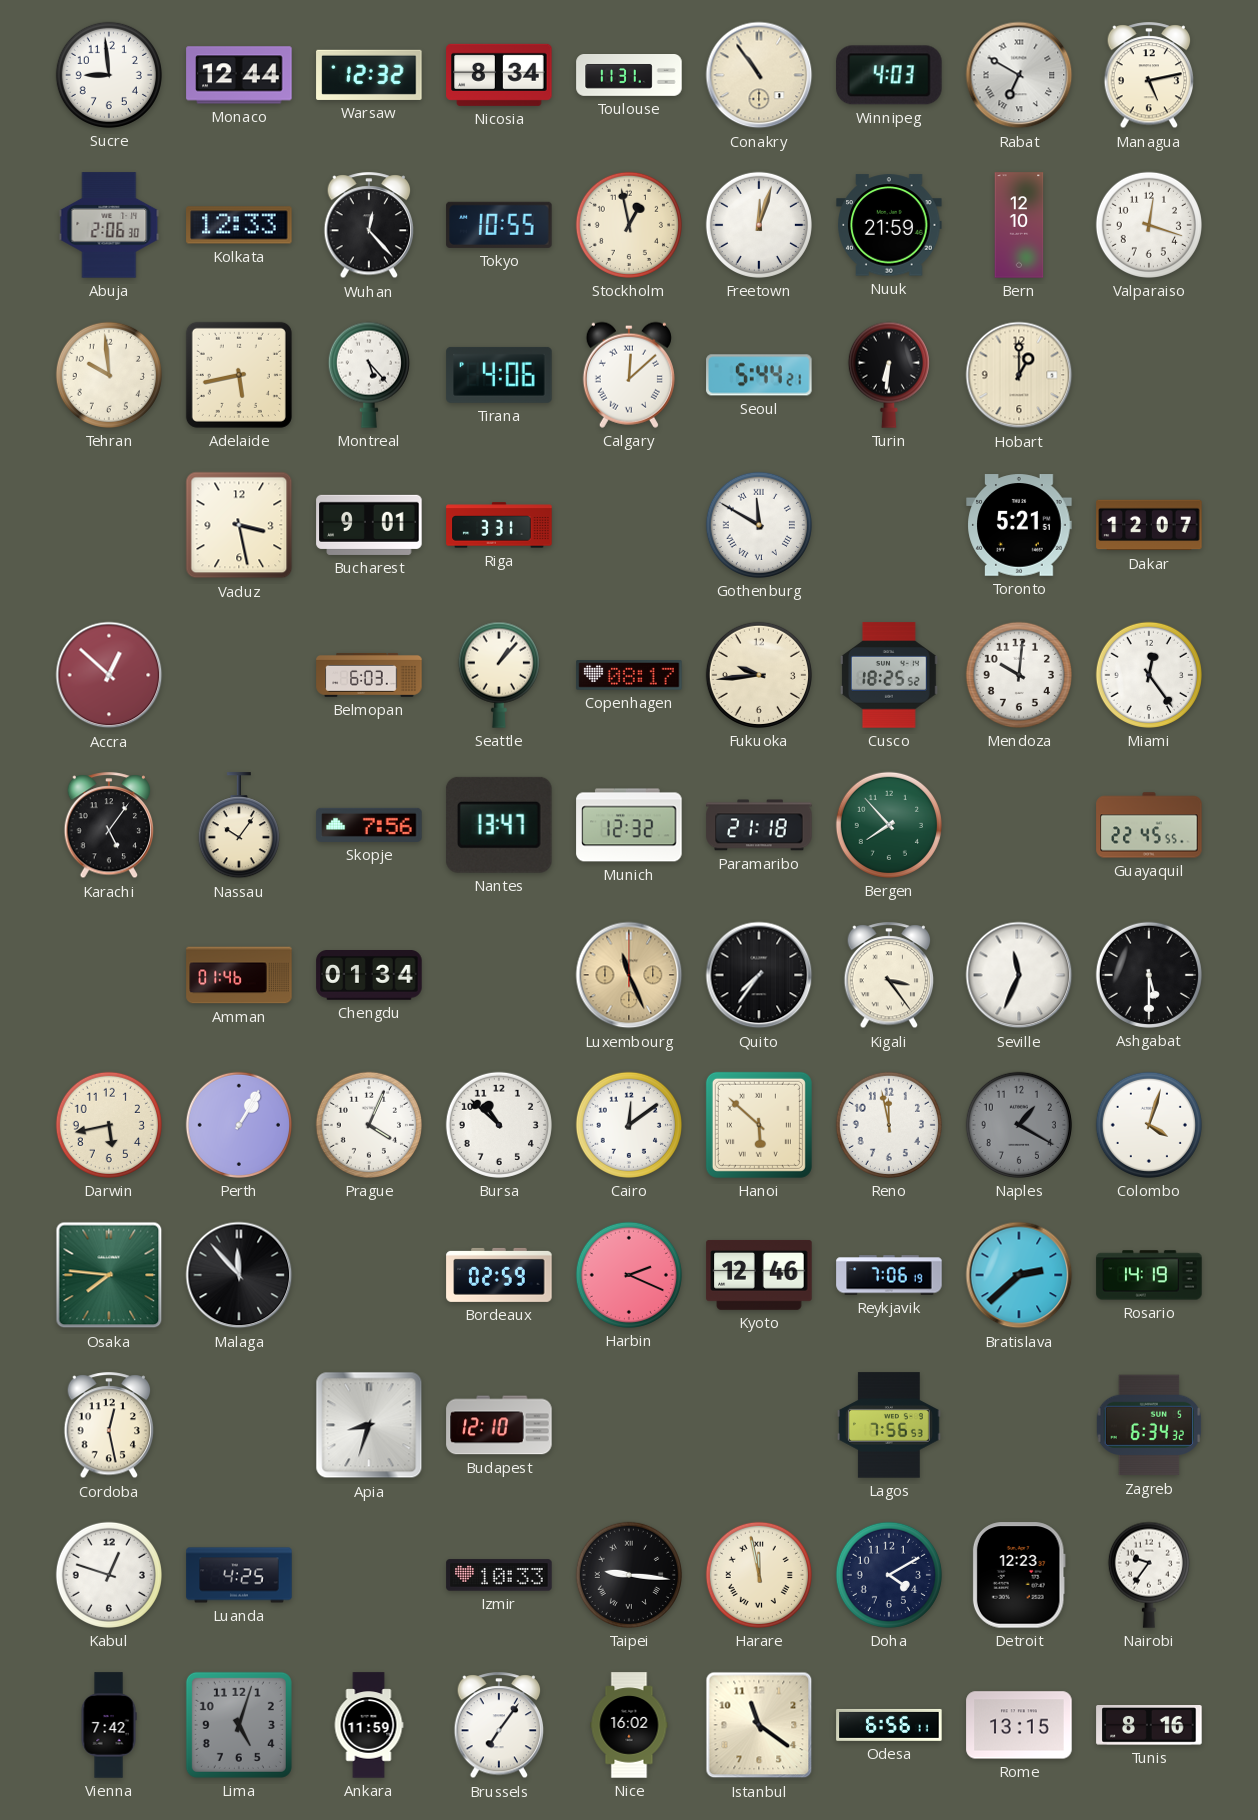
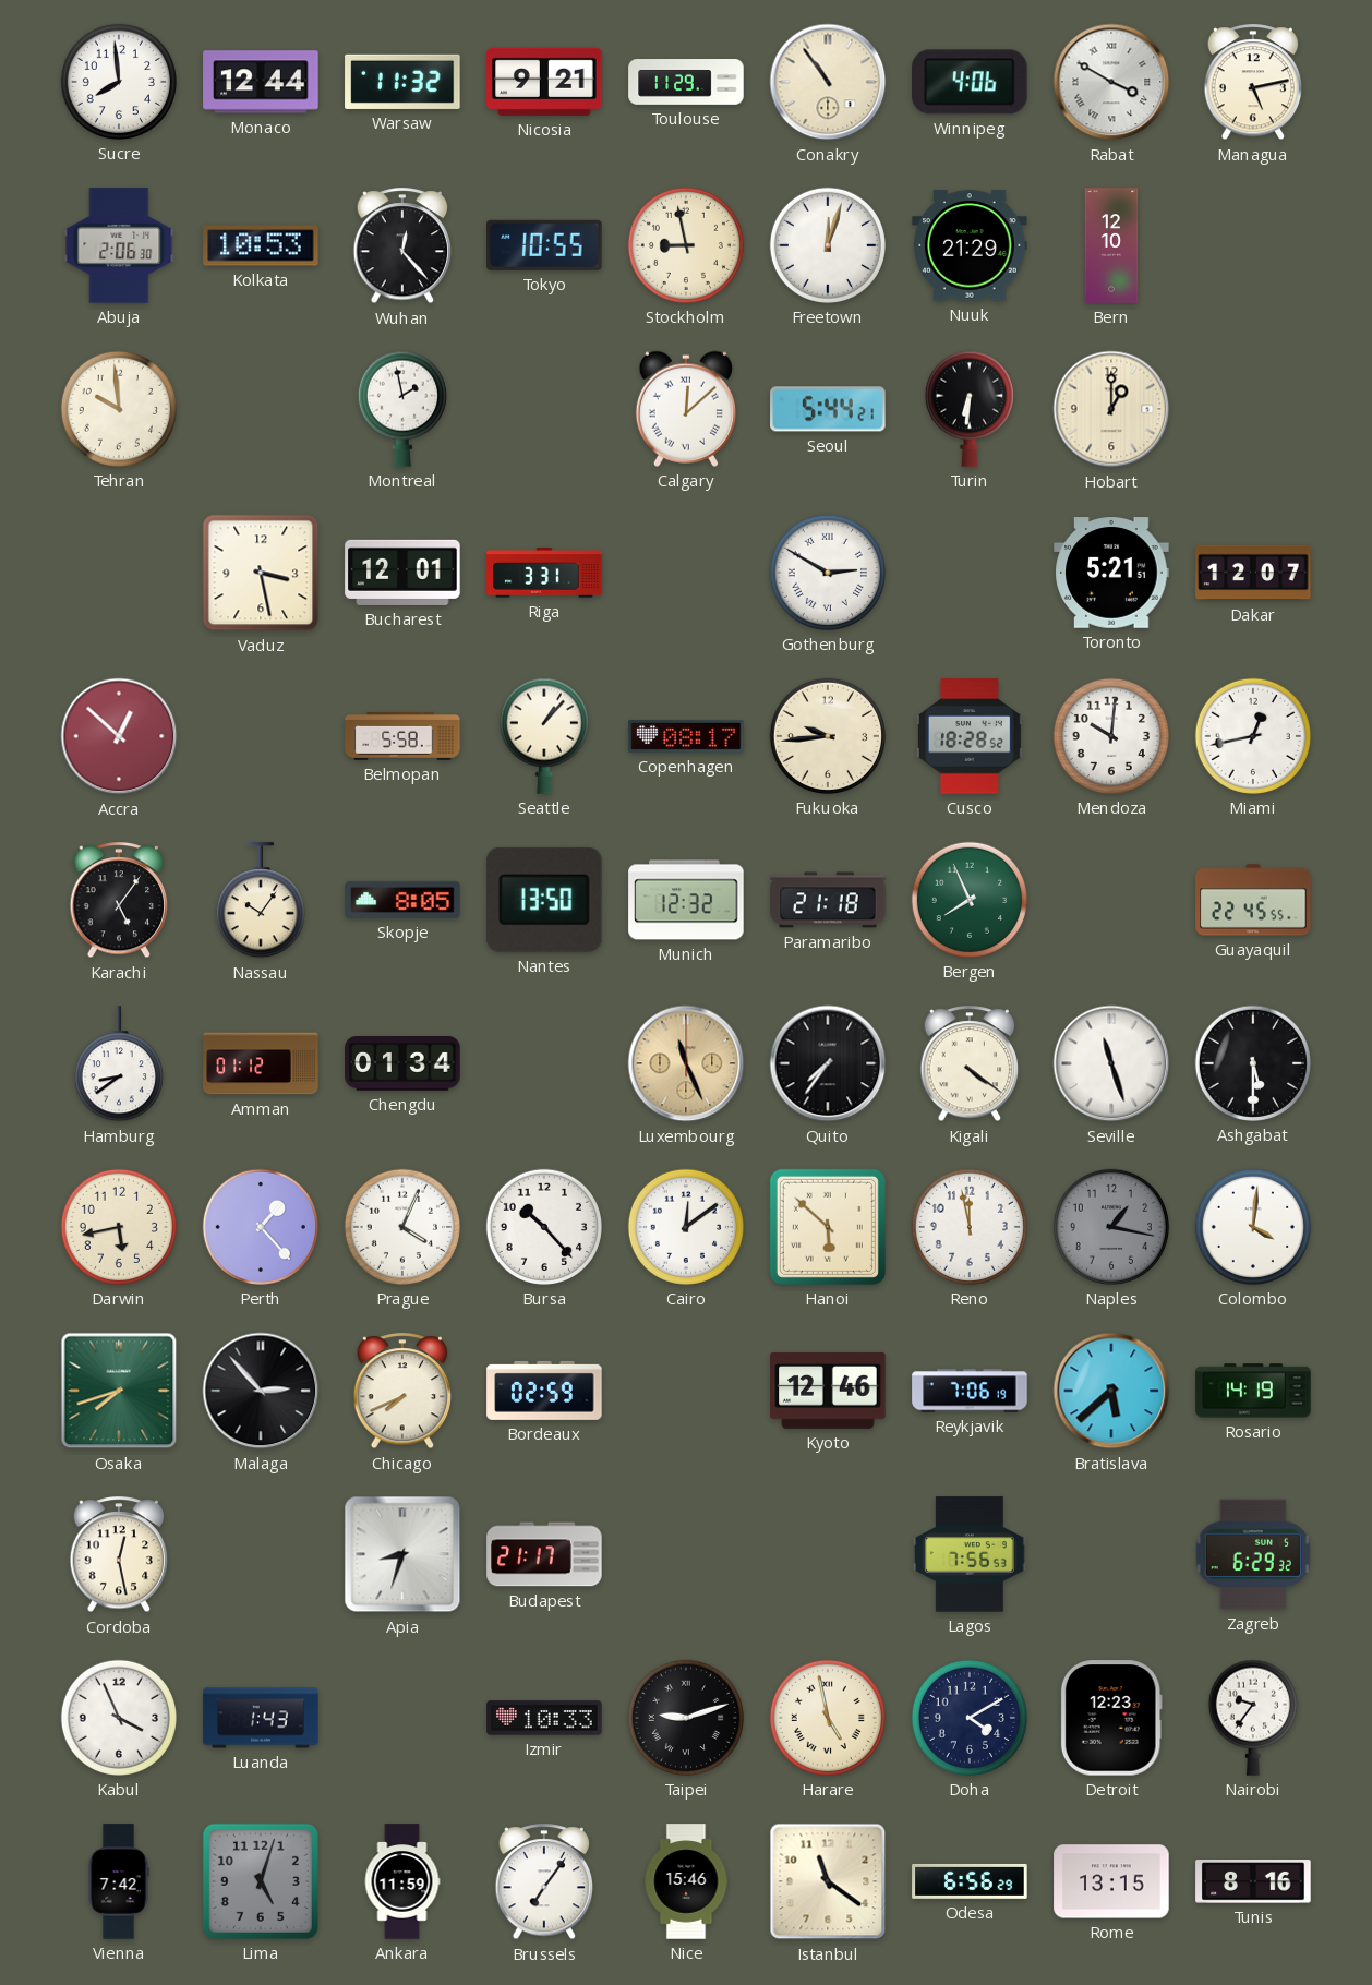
Sucre: 8:59 -> 7:59 (119, 82)
Warsaw: 12:32 -> 11:32 (402, 82)
Nicosia: 8:34 -> 9:21 (544, 82)
Toulouse: 11:31 -> 11:29 (686, 83)
Winnipeg: 4:03 -> 4:06 (970, 82)
Rabat: 6:50 -> 3:50 (1111, 82)
Kolkata: 12:33 -> 10:53 (261, 245)
Stockholm: 12:58 -> 8:58 (686, 245)
Nuuk: 21:59 -> 21:29 (970, 245)
Valparaiso: 12:18 -> none (1149, 225)
Adelaide: 5:43 -> none (239, 375)
Montreal: 5:23 -> 1:58 (402, 409)
Tirana: 4:06 -> none (499, 375)
Bucharest: 9:01 -> 12:01 (402, 573)
Gothenburg: 11:50 -> 2:50 (828, 573)
Belmopan: 6:03 -> 5:58 (402, 736)
Cusco: 18:25 -> 18:28 (970, 736)
Miami: 12:24 -> 12:43 (1253, 736)
Skopje: 7:56 -> 8:05 (402, 900)
Nantes: 13:47 -> 13:50 (544, 900)
Bergen: 7:53 -> 7:56 (970, 900)
Hamburg: none -> 8:39 (119, 1064)
Amman: 01:46 -> 01:12 (261, 1063)
Kigali: 3:24 -> 4:21 (970, 1064)
Seville: 11:34 -> 11:27 (1111, 1063)
Perth: 1:05 -> 1:23 (261, 1227)
Bursa: 10:52 -> 10:23 (544, 1227)
Naples: 1:20 -> 1:17 (1111, 1227)
Colombo: 4:03 -> 4:01 (1253, 1227)
Osaka: 7:46 -> 7:42 (119, 1391)
Malaga: 11:53 -> 2:53 (261, 1391)
Chicago: none -> 7:41 (402, 1392)
Harbin: 2:19 -> none (629, 1275)
Bratislava: 2:38 -> 5:38 (1111, 1391)
Budapest: 12:10 -> 21:17 (544, 1554)
Zagreb: 6:34 -> 6:29 (1253, 1554)
Kabul: 12:48 -> 3:56 (119, 1718)
Luanda: 4:25 -> 1:43 (261, 1718)
Taipei: 9:16 -> 9:12 (686, 1718)
Harare: 11:58 -> 4:58 (828, 1718)
Nice: 16:02 -> 15:46 (686, 1881)
Odesa: 6:56:11 -> 6:56:29 (970, 1881)
